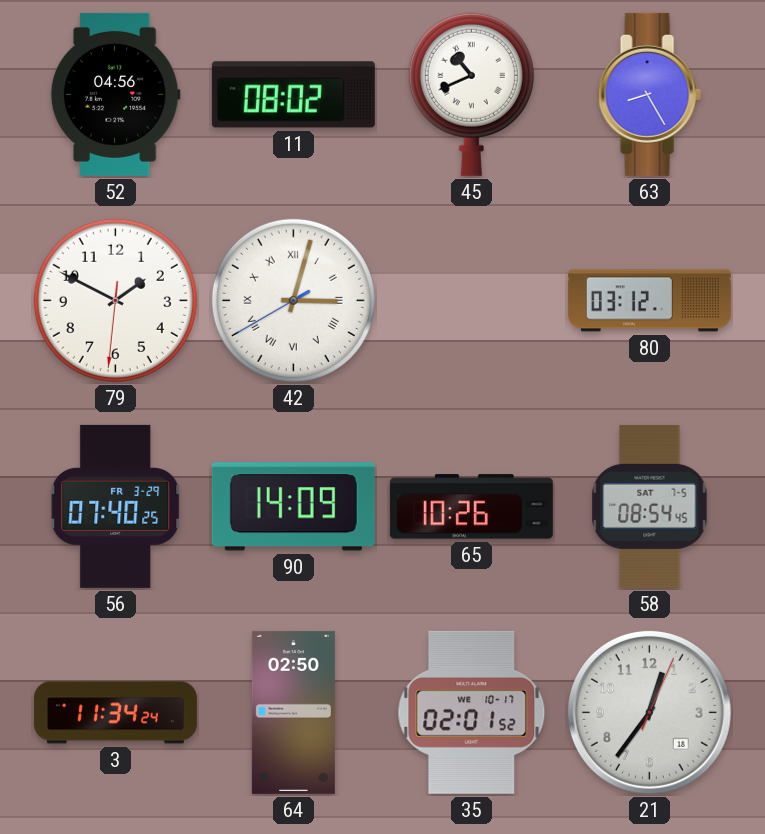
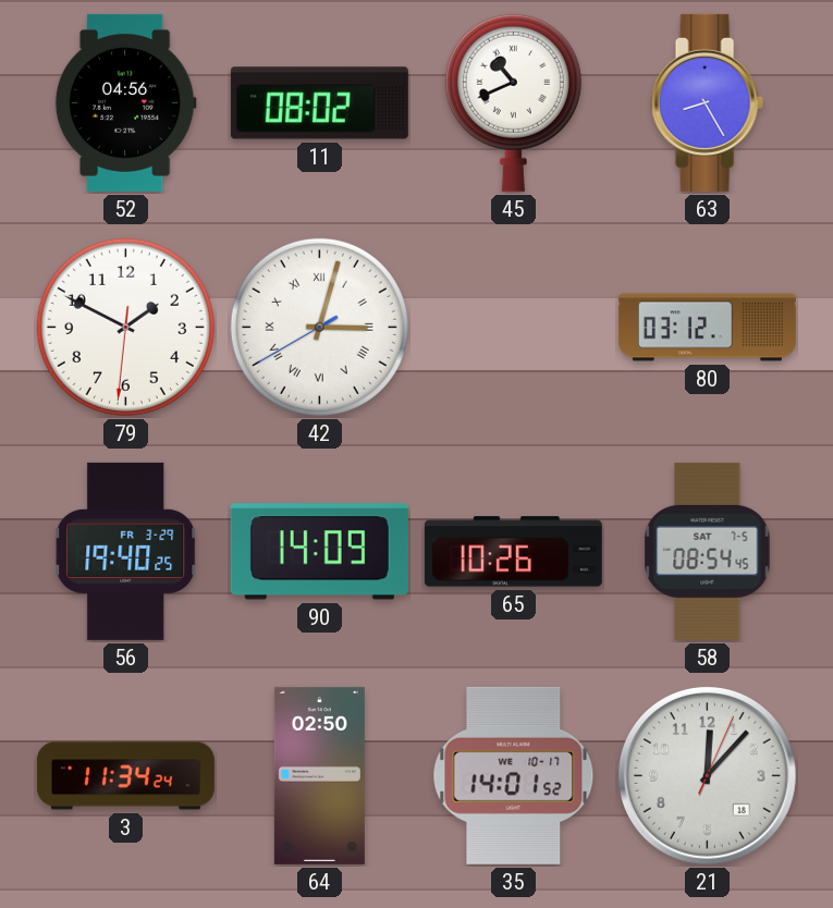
56: 07:40 -> 19:40 (126, 551)
35: 02:01 -> 14:01 (514, 775)
21: 12:36 -> 12:07 (707, 775)
